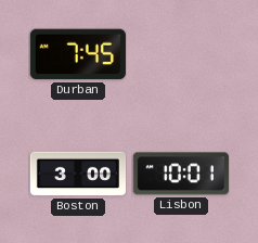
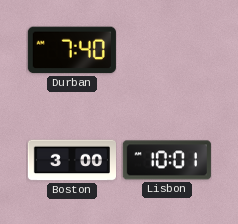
Durban: 7:45 -> 7:40 (72, 50)
